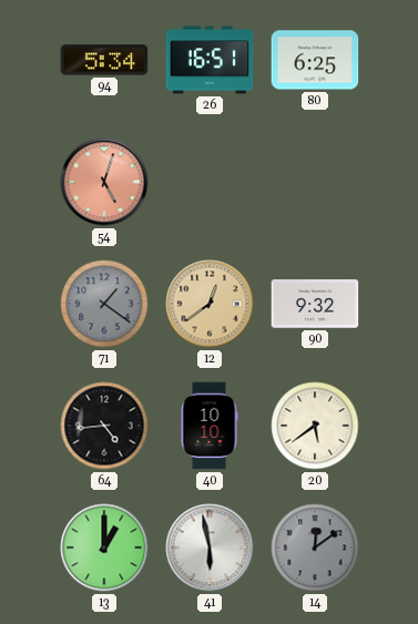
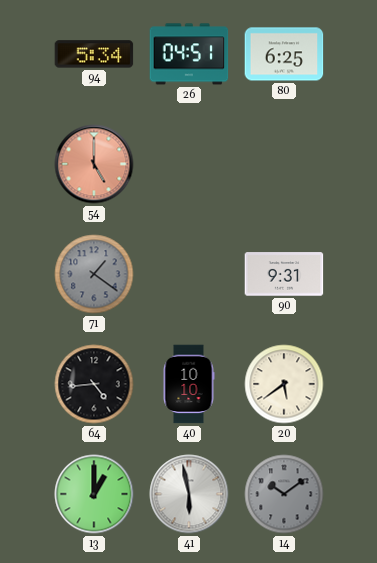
26: 16:51 -> 04:51 (189, 54)
54: 5:03 -> 5:00 (94, 164)
12: 12:39 -> none (210, 304)
90: 9:32 -> 9:31 (284, 274)
14: 12:09 -> 10:09 (284, 494)
